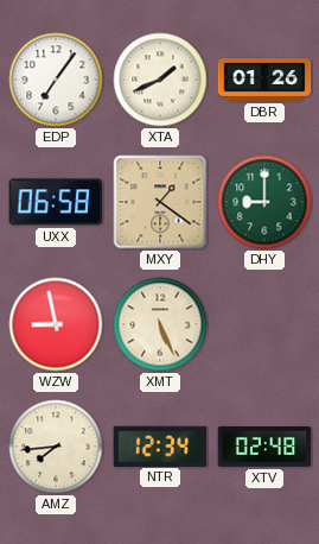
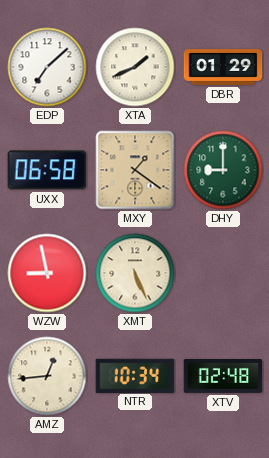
EDP: 7:06 -> 7:08 (47, 67)
DBR: 01:26 -> 01:29 (223, 68)
AMZ: 7:44 -> 12:44 (47, 376)
NTR: 12:34 -> 10:34 (135, 375)
